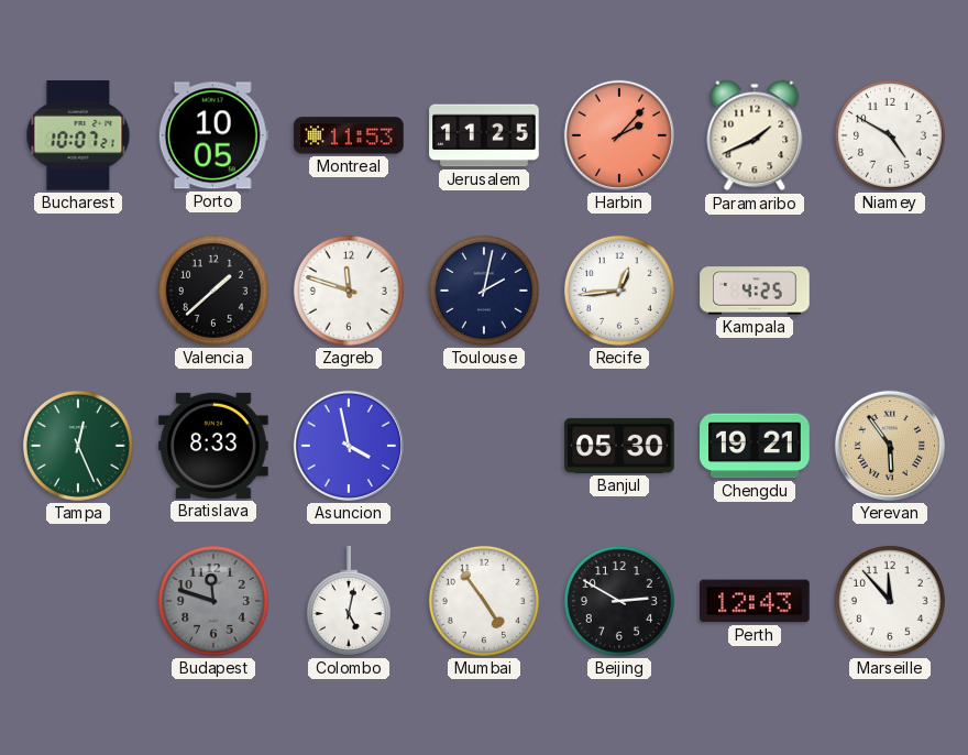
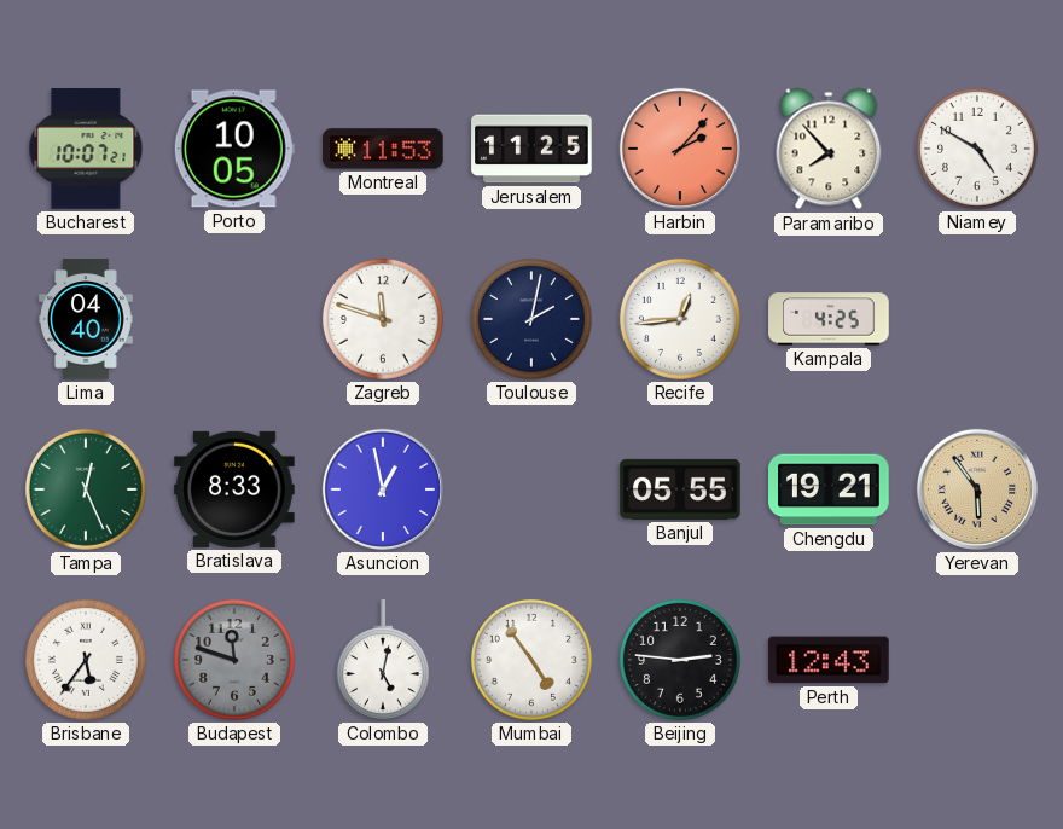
Paramaribo: 1:41 -> 7:53 (829, 149)
Lima: none -> 04:40 (87, 319)
Valencia: 1:38 -> none (213, 291)
Asuncion: 3:58 -> 12:58 (383, 489)
Banjul: 05:30 -> 05:55 (680, 489)
Brisbane: none -> 5:36 (86, 660)
Beijing: 2:50 -> 2:46 (680, 660)
Marseille: 11:53 -> none (890, 601)
